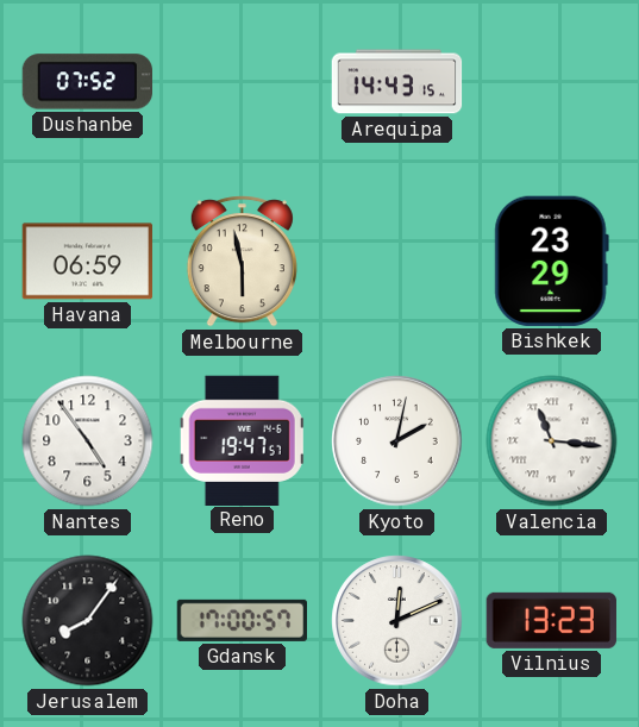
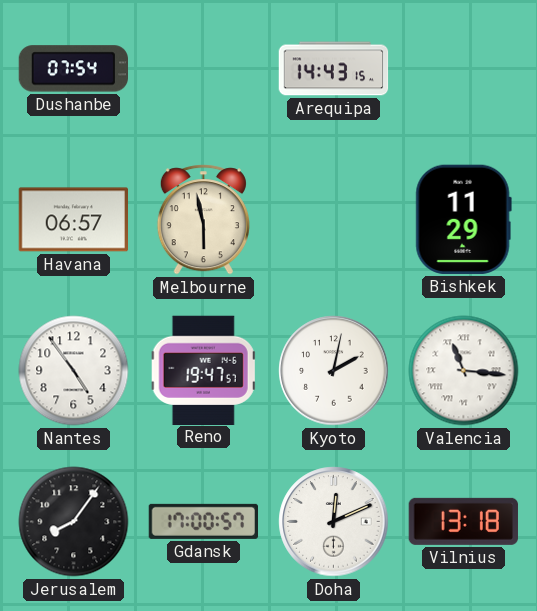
Dushanbe: 07:52 -> 07:54 (73, 69)
Havana: 06:59 -> 06:57 (73, 220)
Bishkek: 23:29 -> 11:29 (463, 219)
Vilnius: 13:23 -> 13:18 (463, 521)
